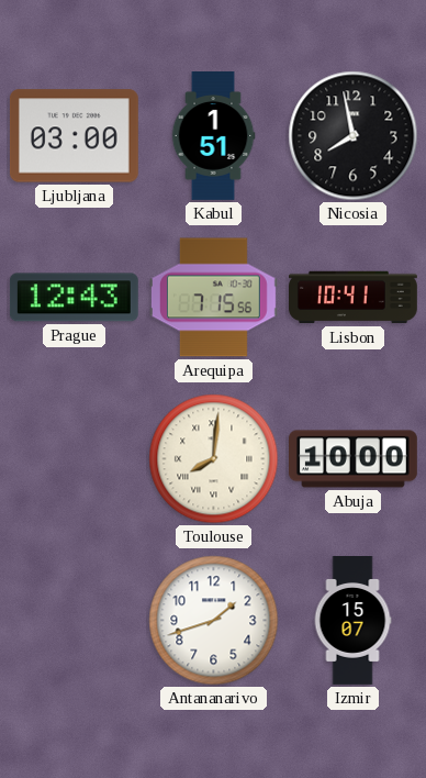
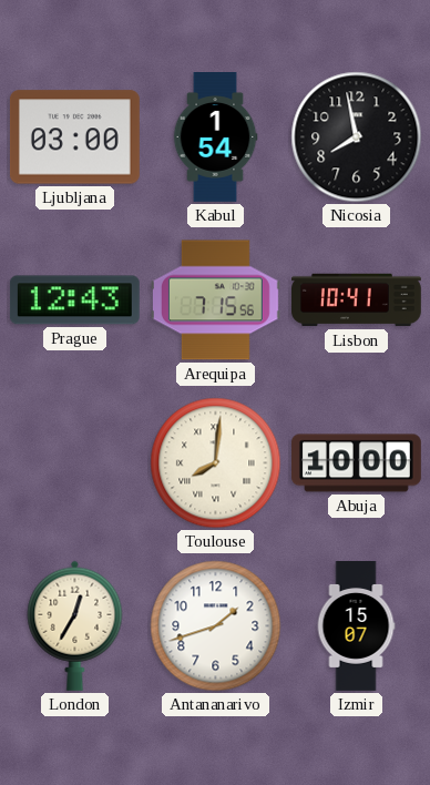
Kabul: 1:51 -> 1:54 (215, 137)
London: none -> 12:35 (75, 625)
